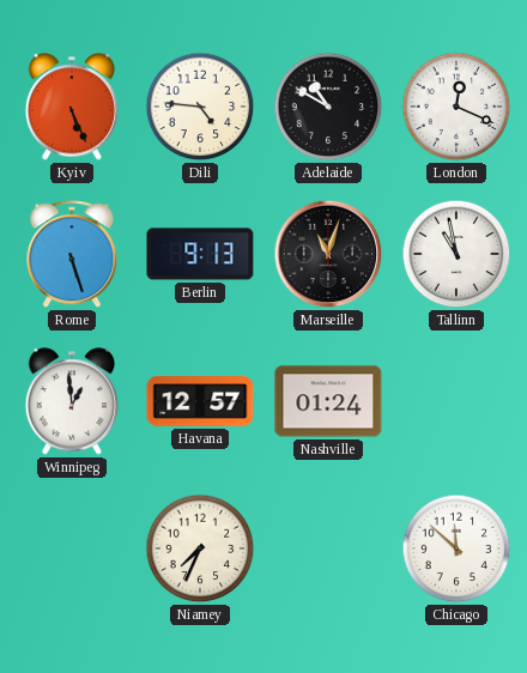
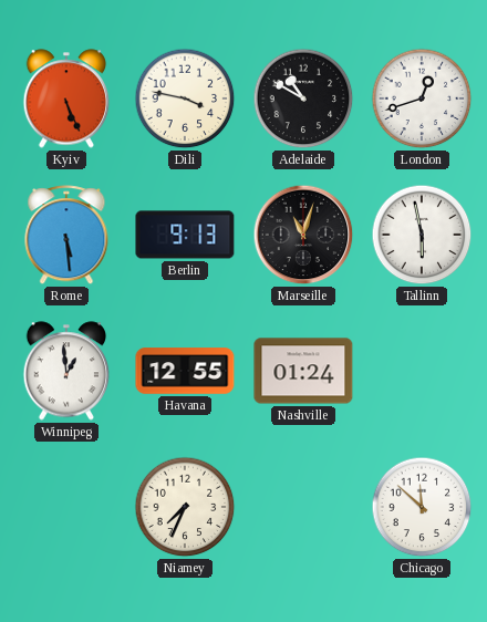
Dili: 4:46 -> 3:47 (185, 99)
London: 12:19 -> 12:42 (422, 99)
Rome: 5:27 -> 5:29 (66, 236)
Tallinn: 10:58 -> 5:58 (422, 235)
Havana: 12:57 -> 12:55 (185, 371)
